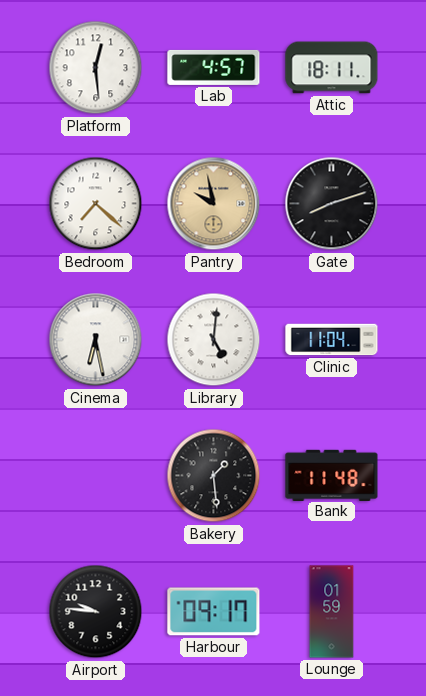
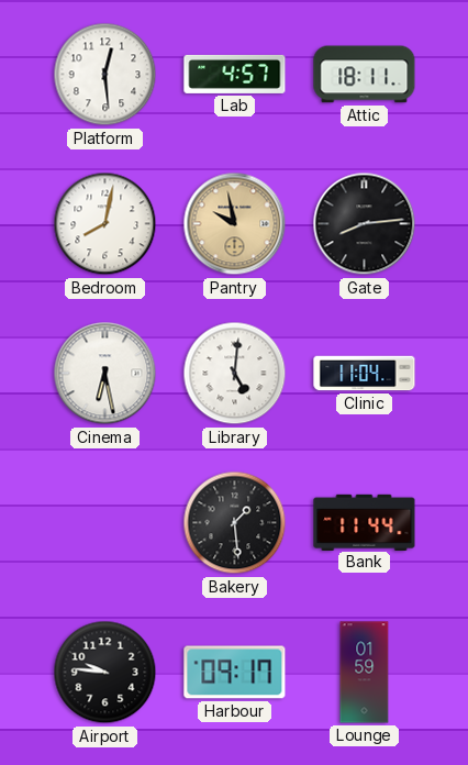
Bedroom: 7:22 -> 8:02 (105, 224)
Gate: 8:12 -> 8:14 (365, 224)
Bank: 11:48 -> 11:44 (365, 522)
